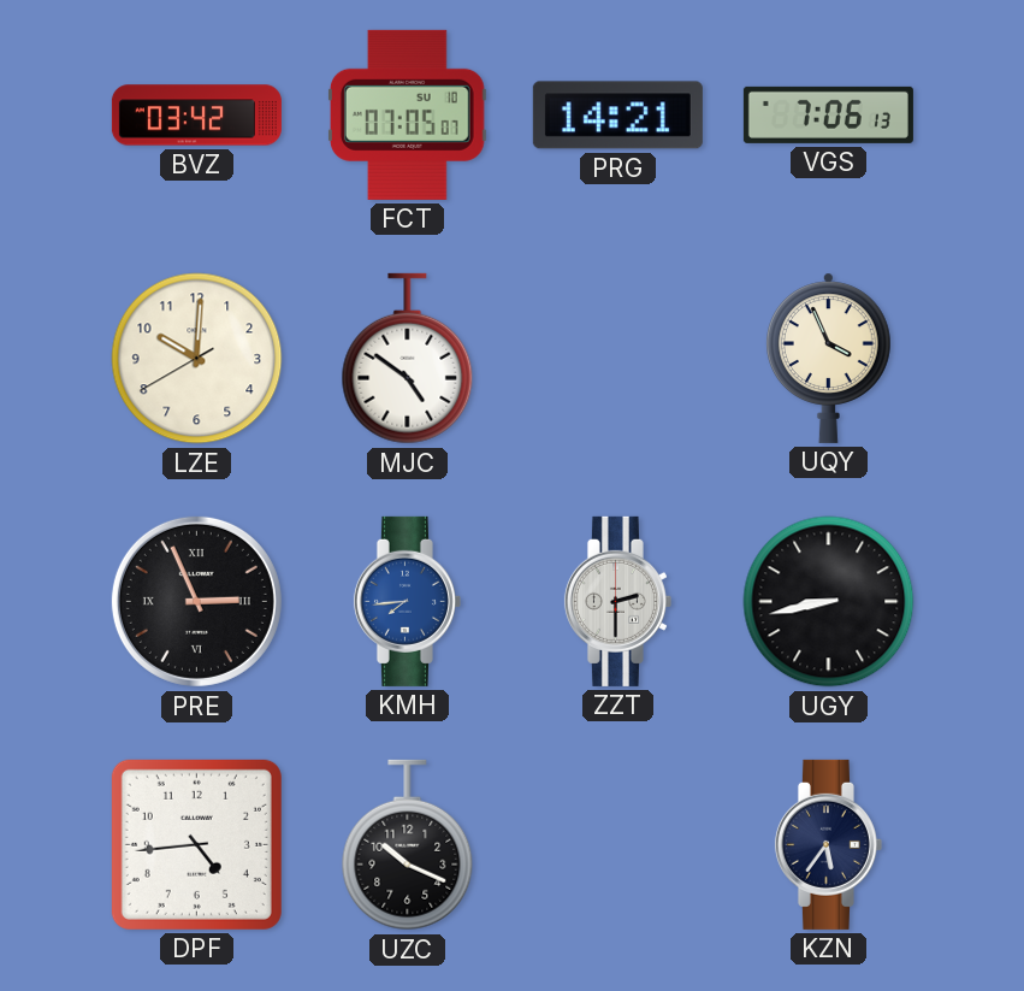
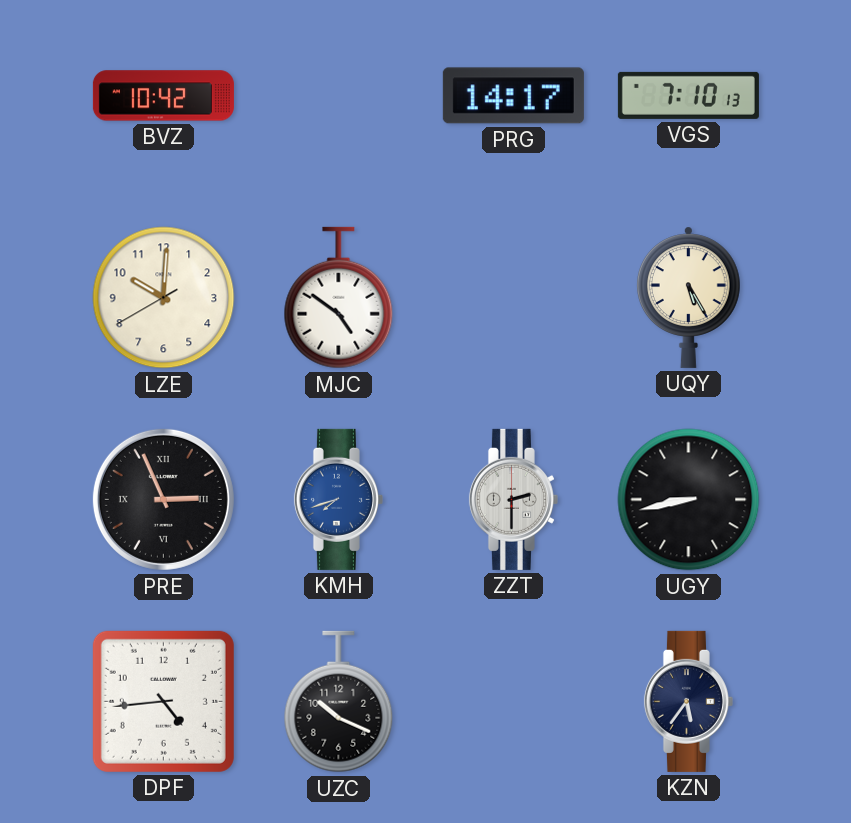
BVZ: 03:42 -> 10:42 (163, 96)
FCT: 07:05 -> none (407, 114)
PRG: 14:21 -> 14:17 (513, 96)
VGS: 7:06 -> 7:10 (688, 95)
UQY: 3:56 -> 5:25 (688, 297)
KMH: 7:44 -> 7:42 (338, 499)
